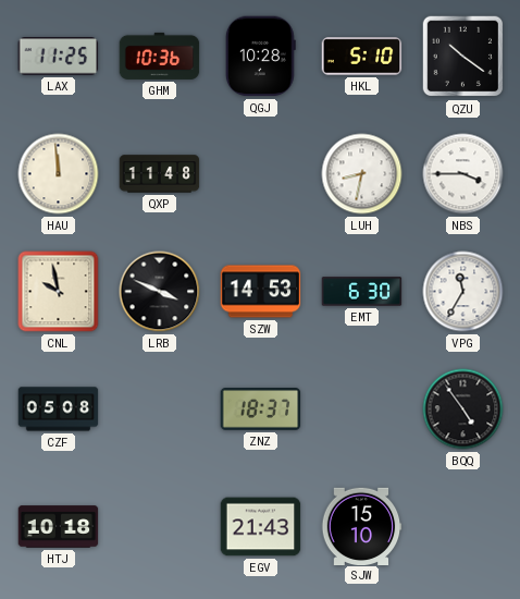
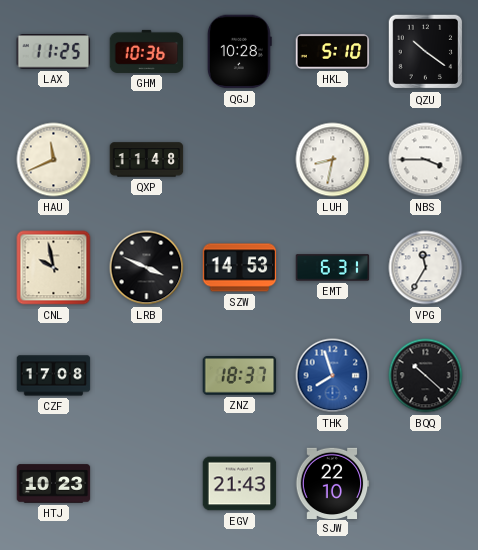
HAU: 11:59 -> 11:41 (54, 160)
EMT: 6:30 -> 6:31 (333, 268)
CZF: 05:08 -> 17:08 (54, 376)
THK: none -> 7:57 (333, 376)
BQQ: 4:54 -> 10:22 (426, 376)
HTJ: 10:18 -> 10:23 (54, 484)
SJW: 15:10 -> 22:10 (332, 483)
